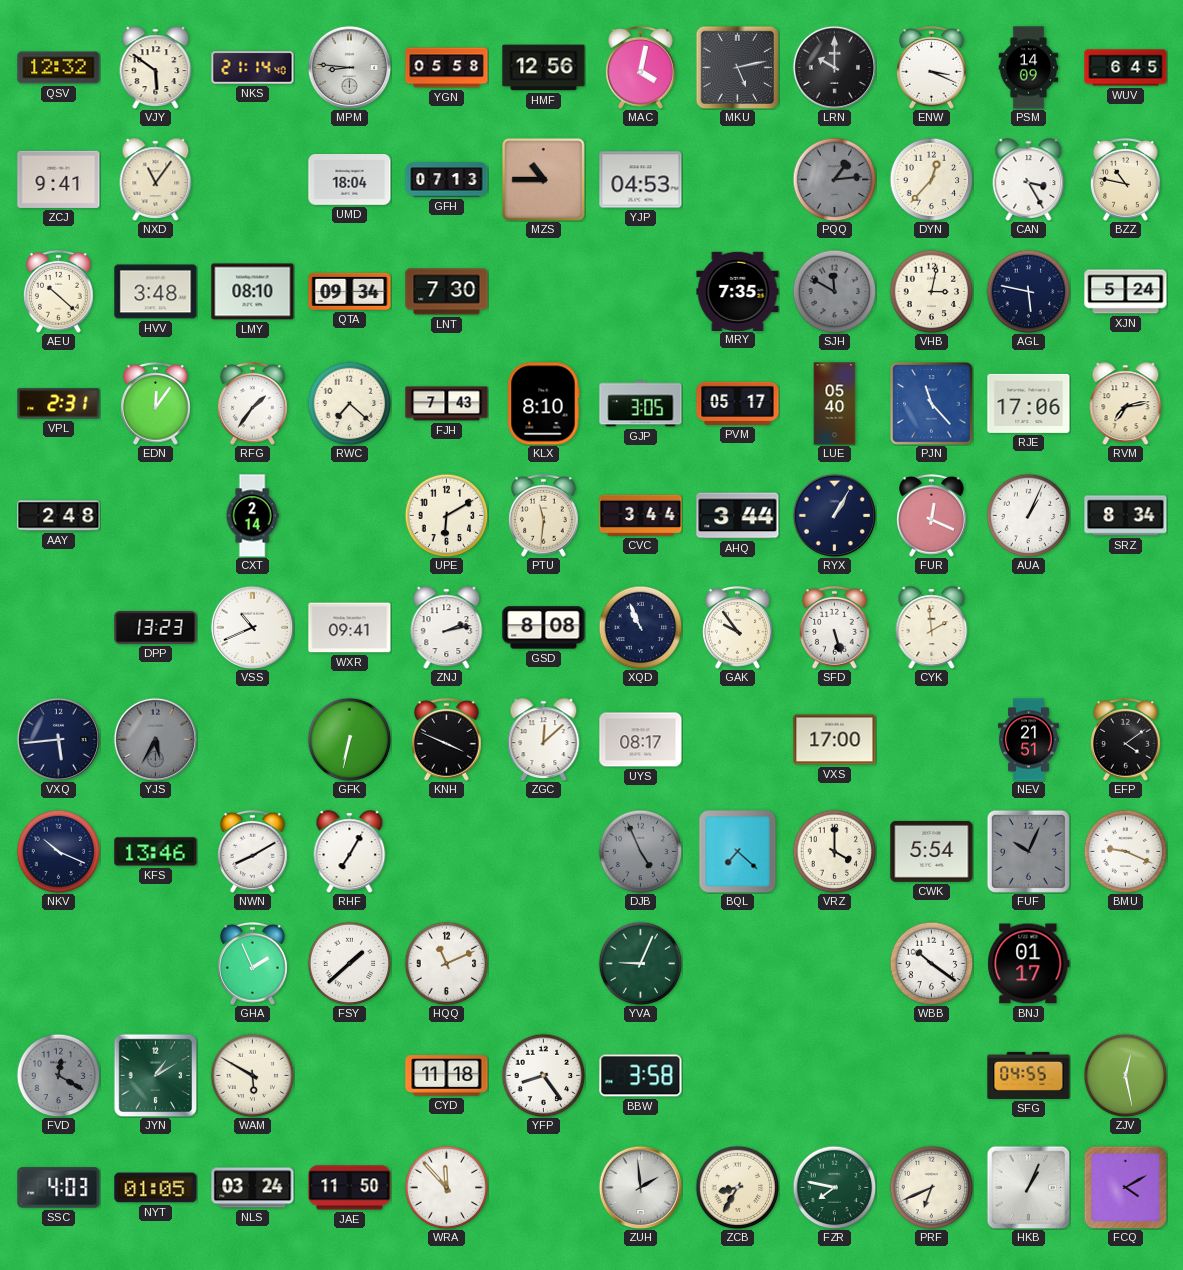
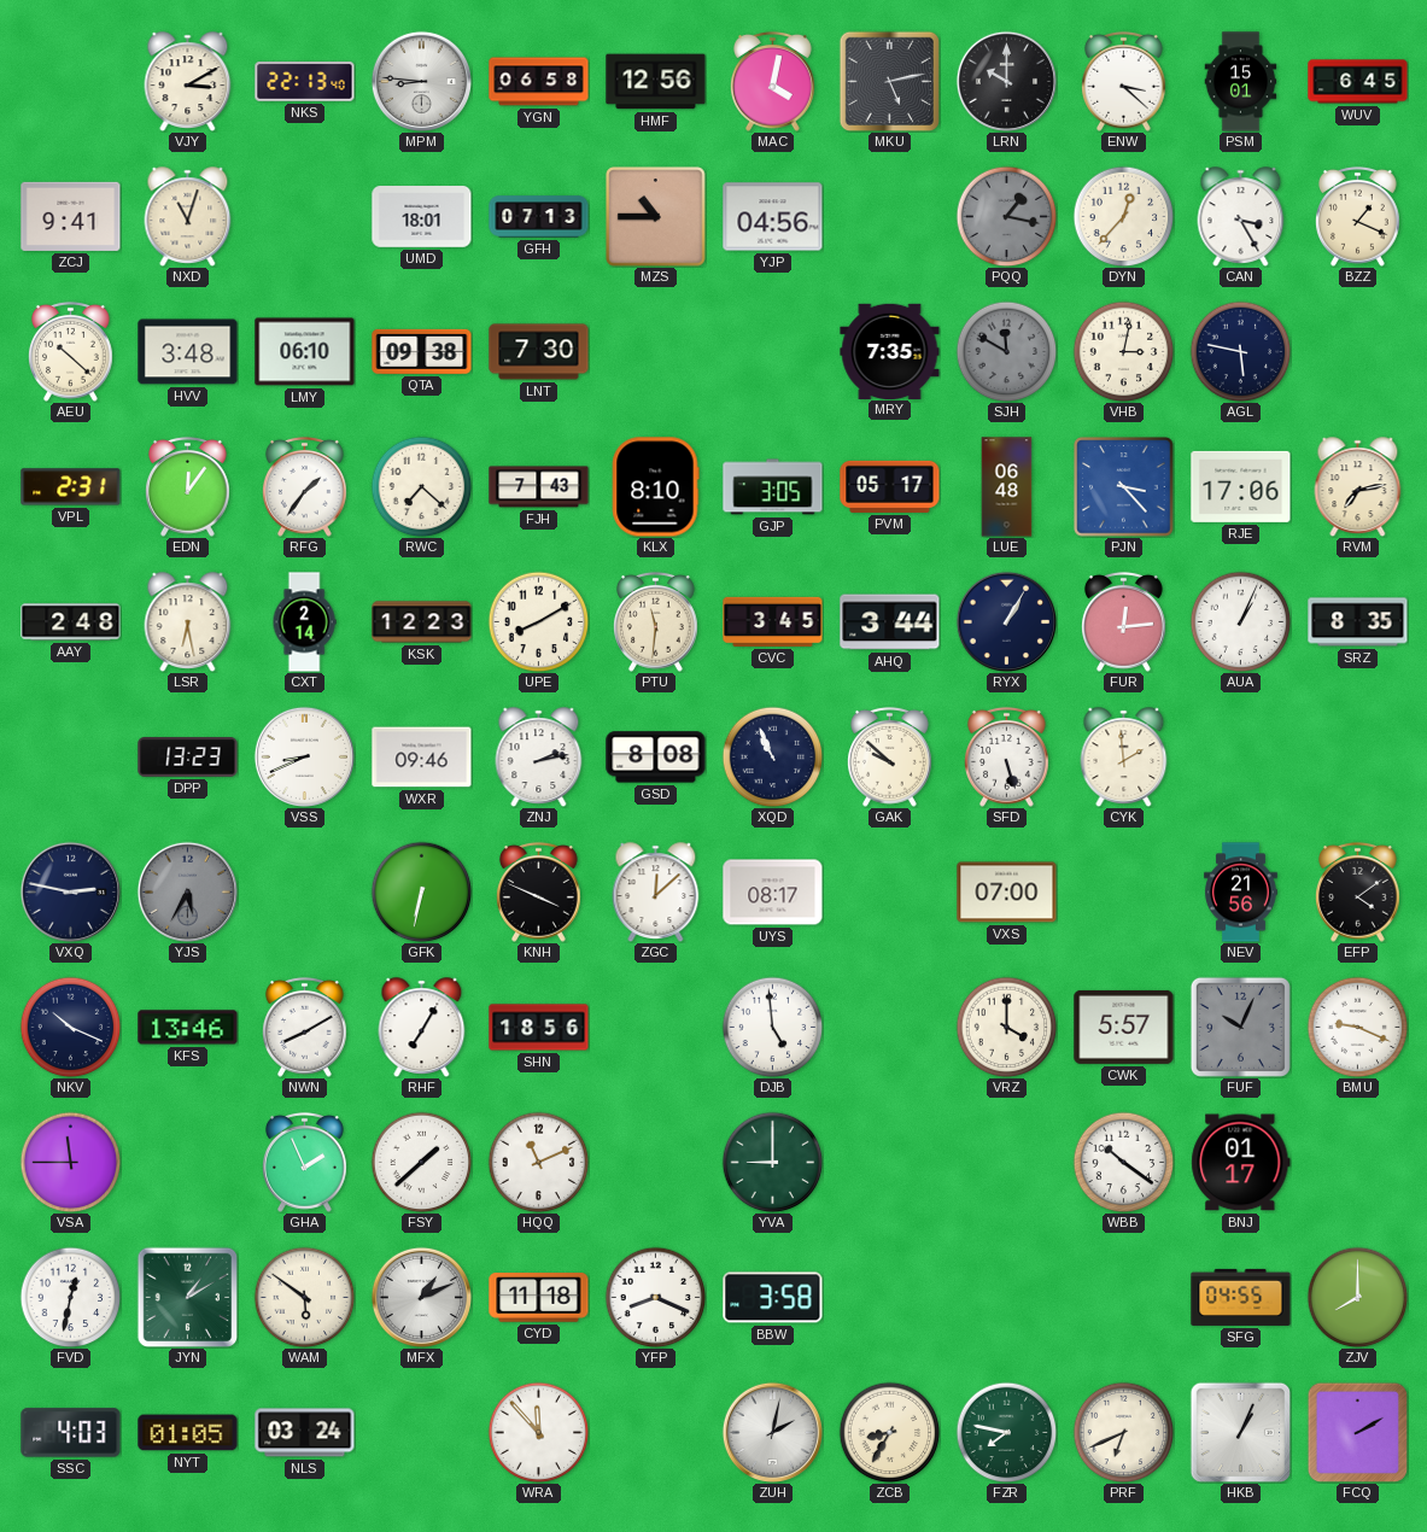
QSV: 12:32 -> none (59, 68)
VJY: 5:51 -> 3:10 (188, 81)
NKS: 21:14 -> 22:13 (305, 82)
YGN: 05:58 -> 06:58 (539, 82)
ENW: 3:19 -> 3:22 (1124, 81)
PSM: 14:09 -> 15:01 (1241, 82)
NXD: 11:06 -> 11:03 (188, 216)
UMD: 18:04 -> 18:01 (422, 217)
YJP: 04:53 -> 04:56 (773, 217)
PQQ: 1:14 -> 1:17 (1006, 216)
BZZ: 10:47 -> 1:19 (1358, 216)
LMY: 08:10 -> 06:10 (305, 352)
QTA: 09:34 -> 09:38 (422, 351)
XJN: 5:24 -> none (1126, 292)
LUE: 05:40 -> 06:48 (1007, 487)
PJN: 11:23 -> 3:23 (1124, 487)
LSR: none -> 6:28 (188, 621)
KSK: none -> 12:23 (422, 622)
UPE: 6:10 -> 8:10 (538, 621)
CVC: 3:44 -> 3:45 (773, 621)
FUR: 12:19 -> 12:14 (1124, 621)
SRZ: 8:34 -> 8:35 (1358, 622)
VSS: 10:41 -> 8:41 (304, 756)
WXR: 09:41 -> 09:46 (422, 758)
GAK: 9:54 -> 9:52 (890, 756)
VXQ: 5:44 -> 2:47 (70, 891)
VXS: 17:00 -> 07:00 (1007, 893)
NEV: 21:51 -> 21:56 (1241, 893)
SHN: none -> 18:56 (539, 1028)
DJB: 4:56 -> 4:59 (772, 1027)
DJB dial: grey -> white (772, 1027)
BQL: 7:22 -> none (738, 851)
CWK: 5:54 -> 5:57 (1124, 1027)
VSA: none -> 11:45 (70, 1162)
YVA: 9:04 -> 9:00 (772, 1162)
FVD: 12:20 -> 12:32 (70, 1297)
FVD dial: grey -> white (70, 1297)
WAM: 5:50 -> 5:51 (304, 1297)
MFX: none -> 1:11 (421, 1297)
YFP: 8:24 -> 8:19 (655, 1297)
ZJV: 12:28 -> 8:00 (1357, 1297)
JAE: 11:50 -> none (350, 1188)
ZUH: 1:59 -> 2:02 (772, 1432)
FCQ: 4:10 -> 2:10 (1357, 1432)
